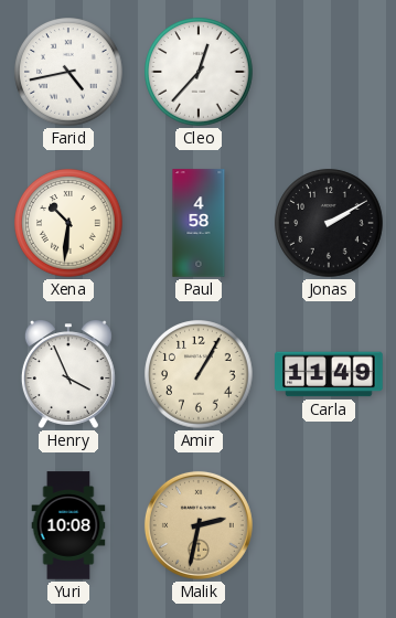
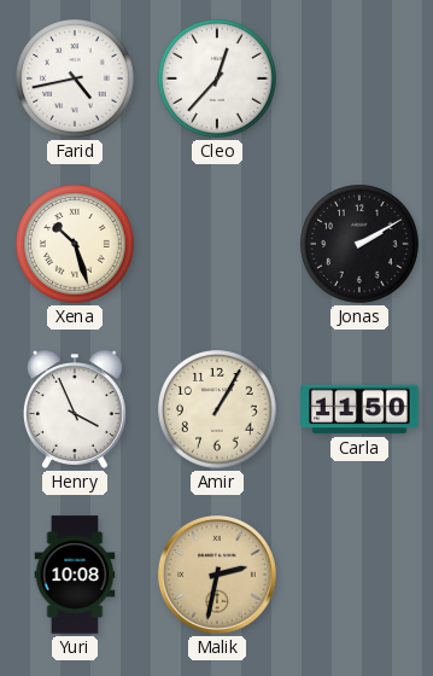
Xena: 10:31 -> 10:27 (75, 244)
Paul: 4:58 -> none (199, 223)
Carla: 11:49 -> 11:50 (359, 409)
